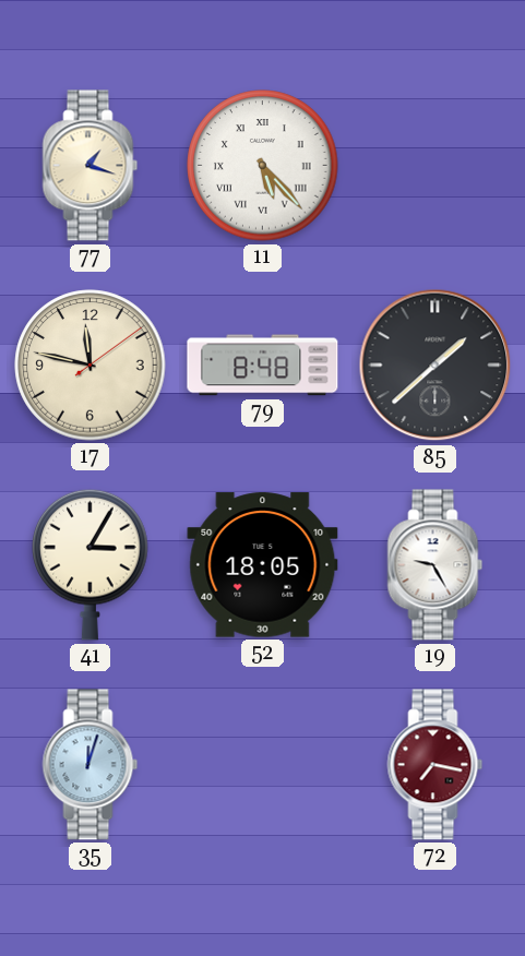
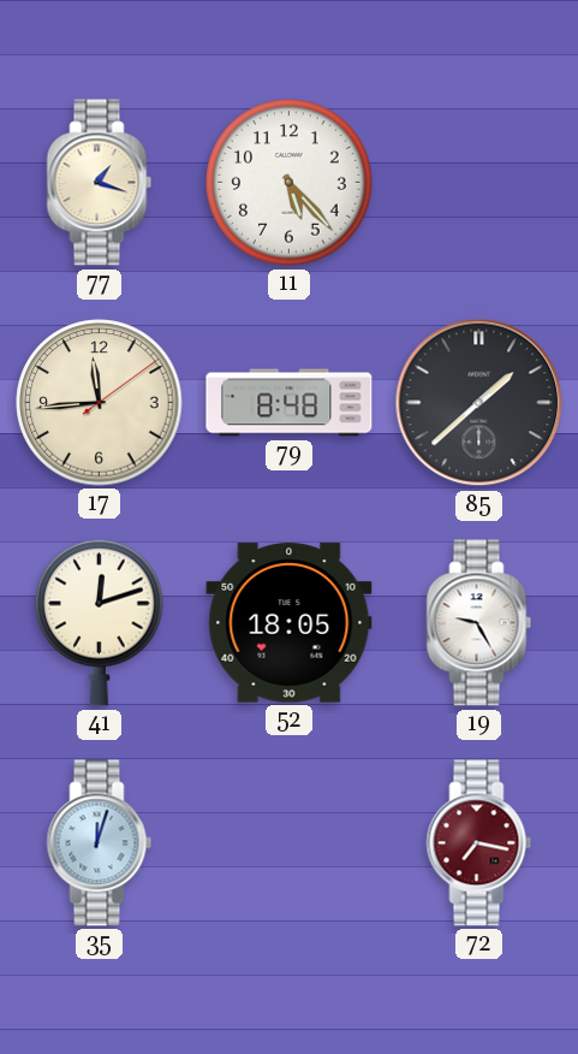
11 numerals: Roman -> Arabic (290, 183)
17: 11:47 -> 11:44 (100, 403)
41: 3:05 -> 12:12 (100, 622)
